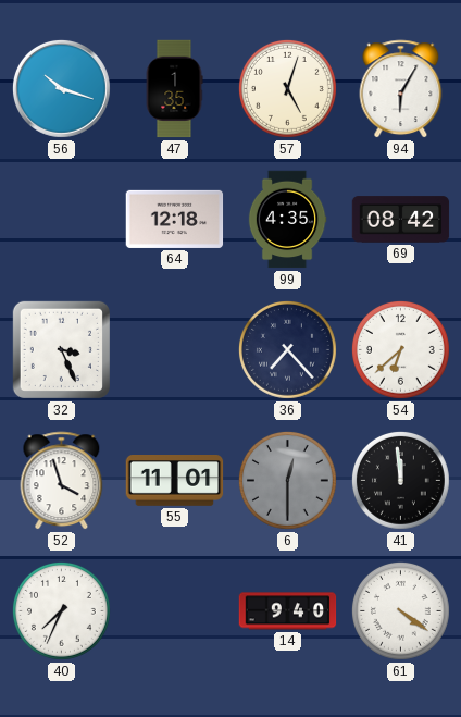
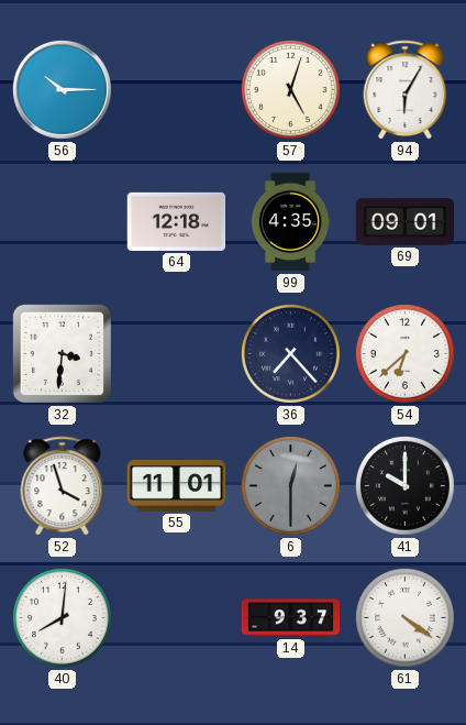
56: 10:18 -> 10:15 (62, 89)
47: 1:35 -> none (174, 89)
69: 08:42 -> 09:01 (406, 222)
32: 3:26 -> 3:31 (62, 353)
41: 11:59 -> 10:00 (404, 485)
40: 7:34 -> 8:01 (62, 617)
14: 9:40 -> 9:37 (291, 618)
